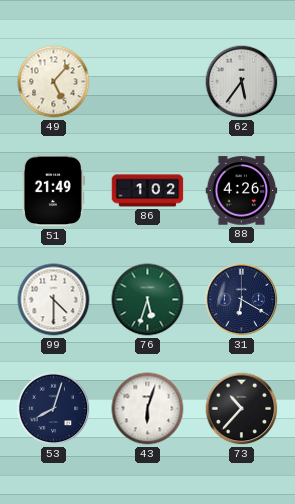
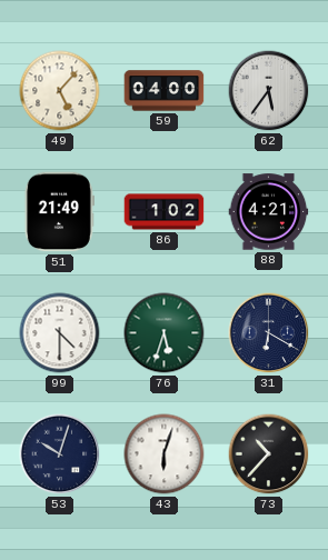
59: none -> 04:00 (165, 91)
88: 4:26 -> 4:21 (269, 212)
53: 8:03 -> 10:03 (60, 454)
